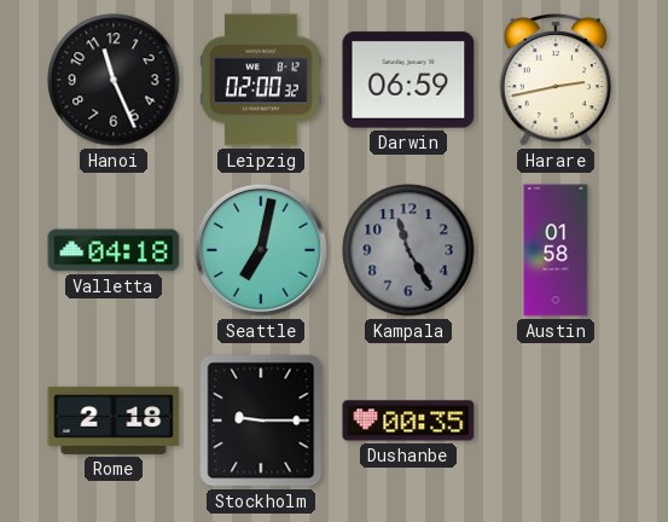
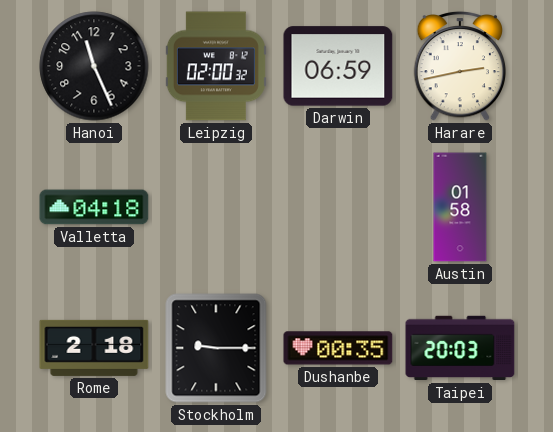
Seattle: 7:02 -> none (261, 250)
Kampala: 11:25 -> none (408, 250)
Taipei: none -> 20:03 (460, 348)
